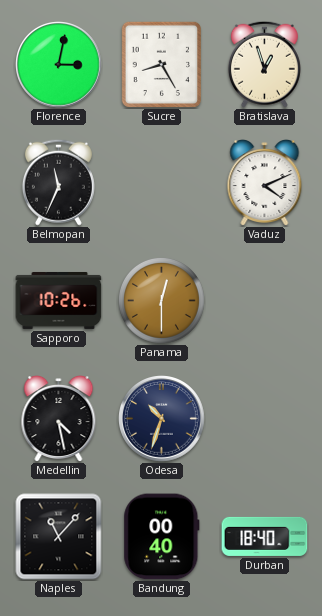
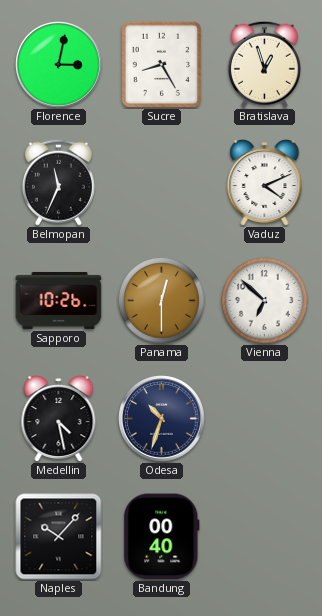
Vienna: none -> 6:52 (264, 300)
Naples: 11:07 -> 10:07 (59, 537)
Durban: 18:40 -> none (265, 536)
